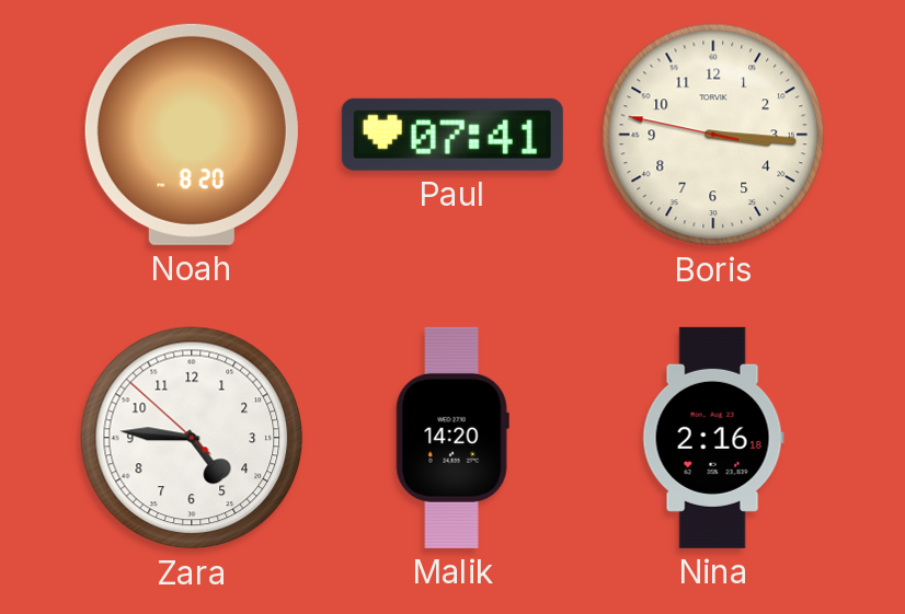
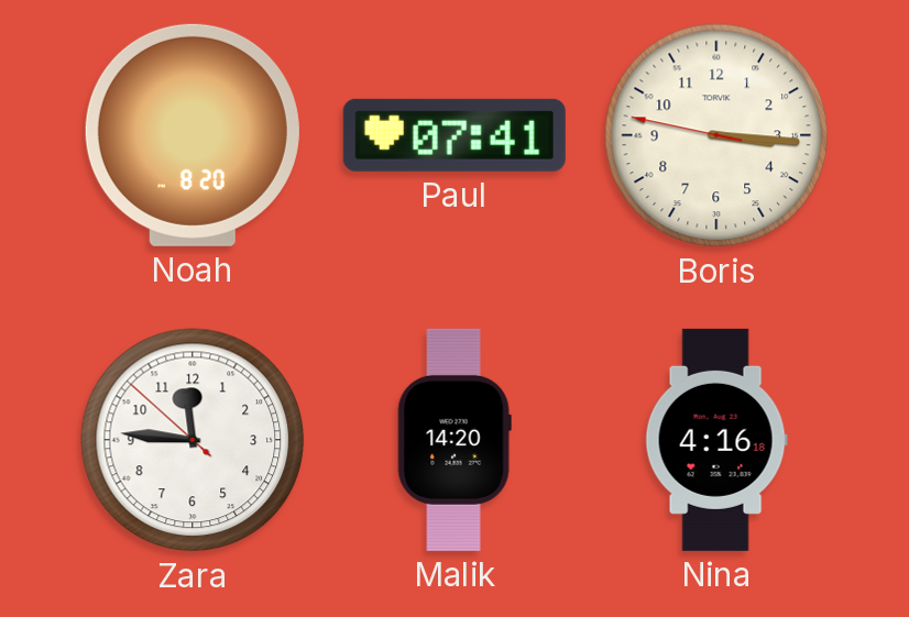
Zara: 4:45 -> 11:45 (193, 440)
Nina: 2:16 -> 4:16 (716, 440)
